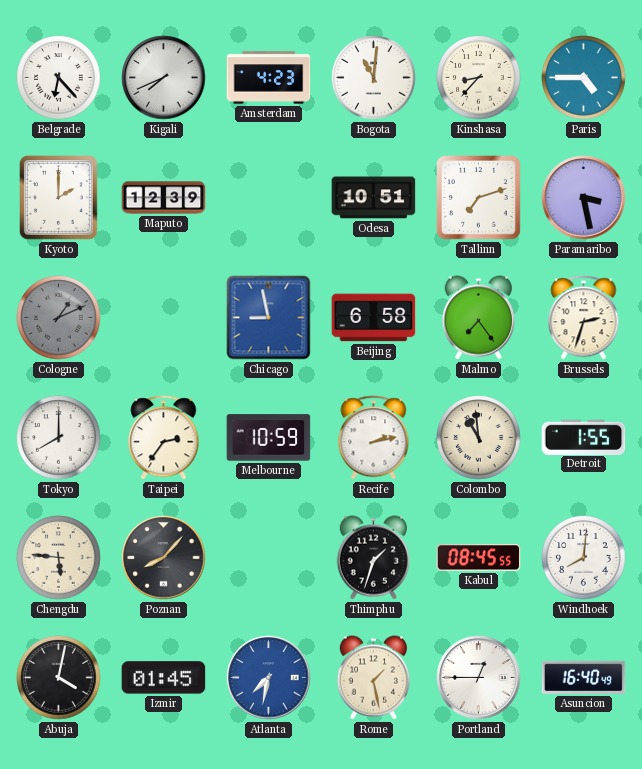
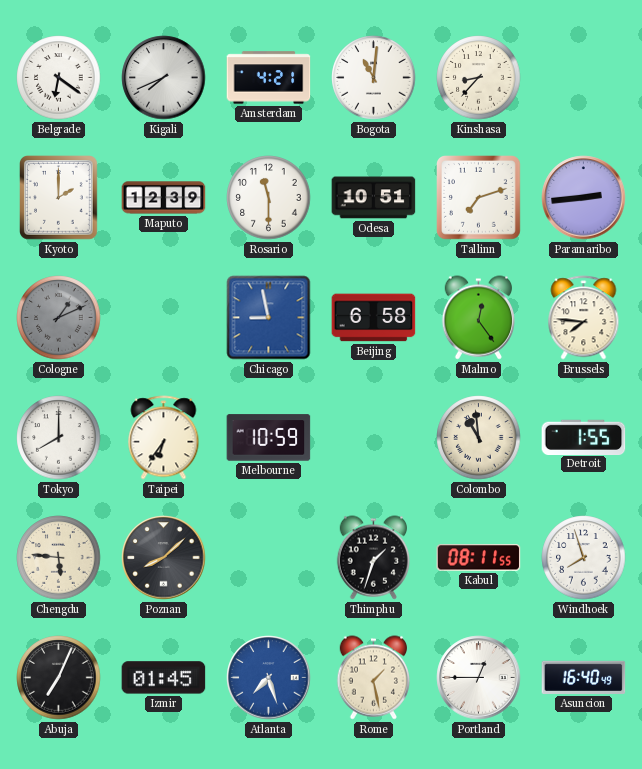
Belgrade: 6:23 -> 6:21 (59, 78)
Amsterdam: 4:23 -> 4:21 (269, 78)
Paris: 4:45 -> none (584, 78)
Rosario: none -> 11:30 (269, 198)
Paramaribo: 3:28 -> 2:44 (584, 198)
Malmo: 7:24 -> 12:24 (478, 318)
Brussels: 2:33 -> 7:46 (584, 318)
Taipei: 2:36 -> 6:36 (164, 438)
Recife: 2:13 -> none (374, 438)
Poznan: 8:07 -> 8:08 (164, 558)
Kabul: 08:45 -> 08:11 (479, 558)
Windhoek: 8:01 -> 7:57 (584, 558)
Abuja: 4:02 -> 7:04 (59, 678)
Atlanta: 7:32 -> 7:27 (269, 678)
